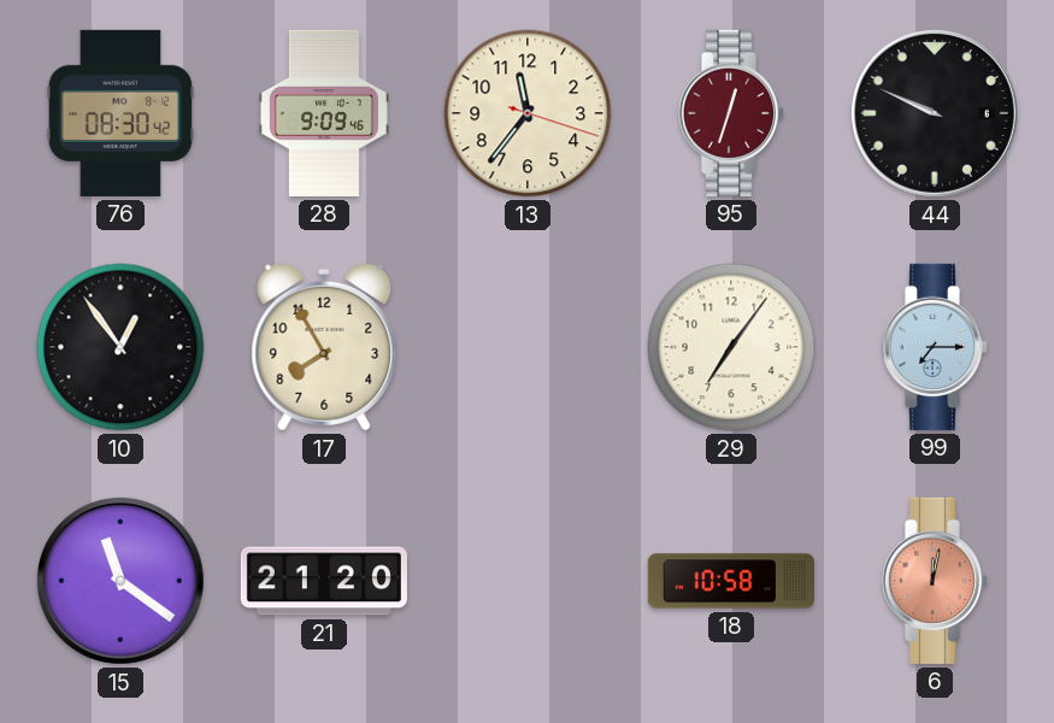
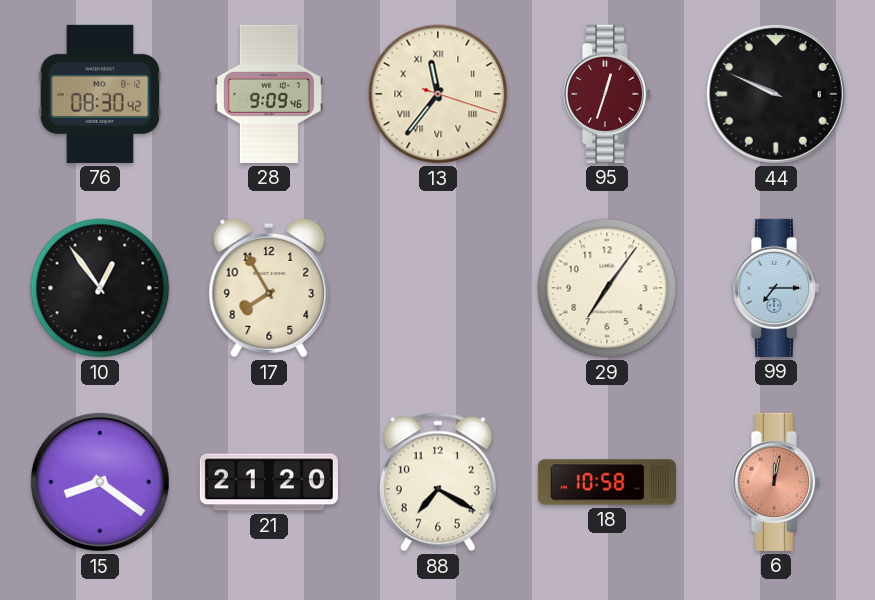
13 numerals: Arabic -> Roman (438, 94)
15: 11:21 -> 8:21 (100, 482)
88: none -> 7:20 (438, 482)
